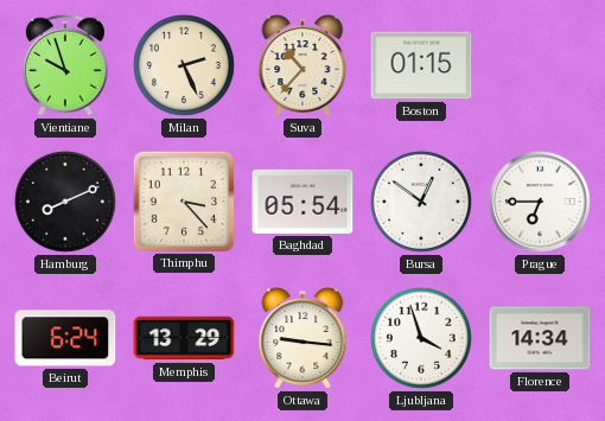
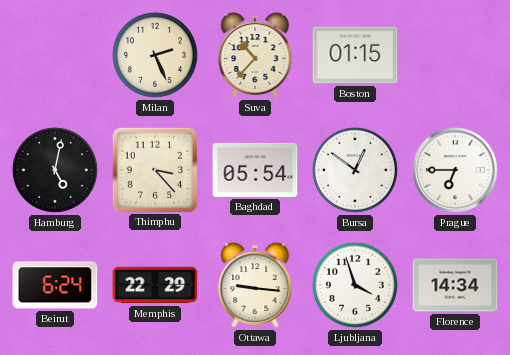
Vientiane: 9:57 -> none (65, 65)
Hamburg: 8:11 -> 5:02 (55, 170)
Memphis: 13:29 -> 22:29 (155, 285)
